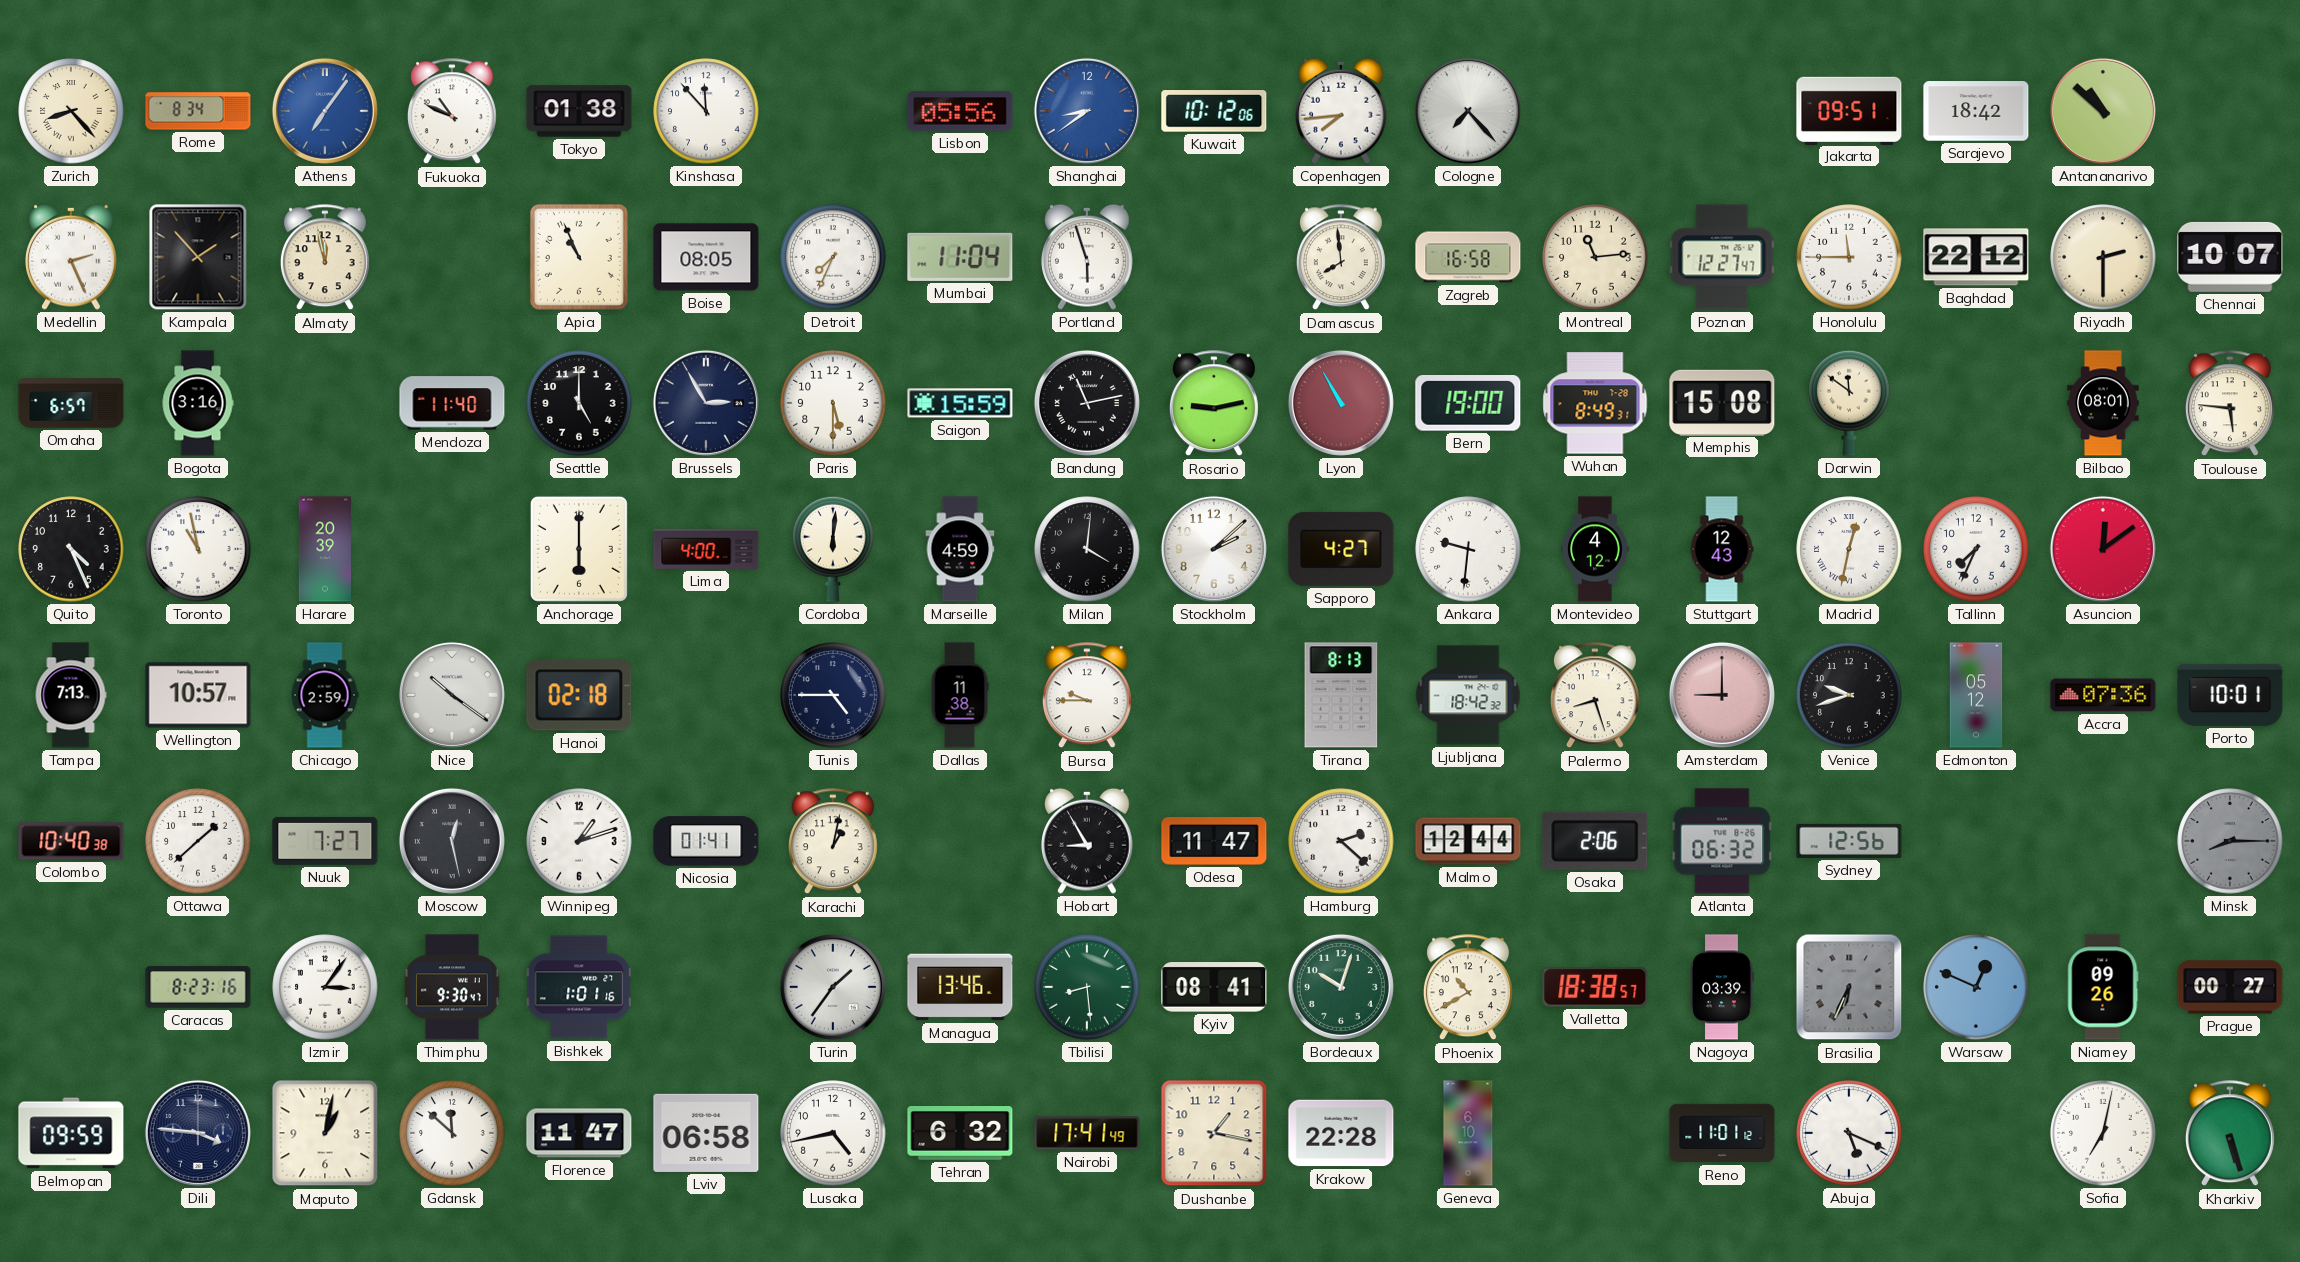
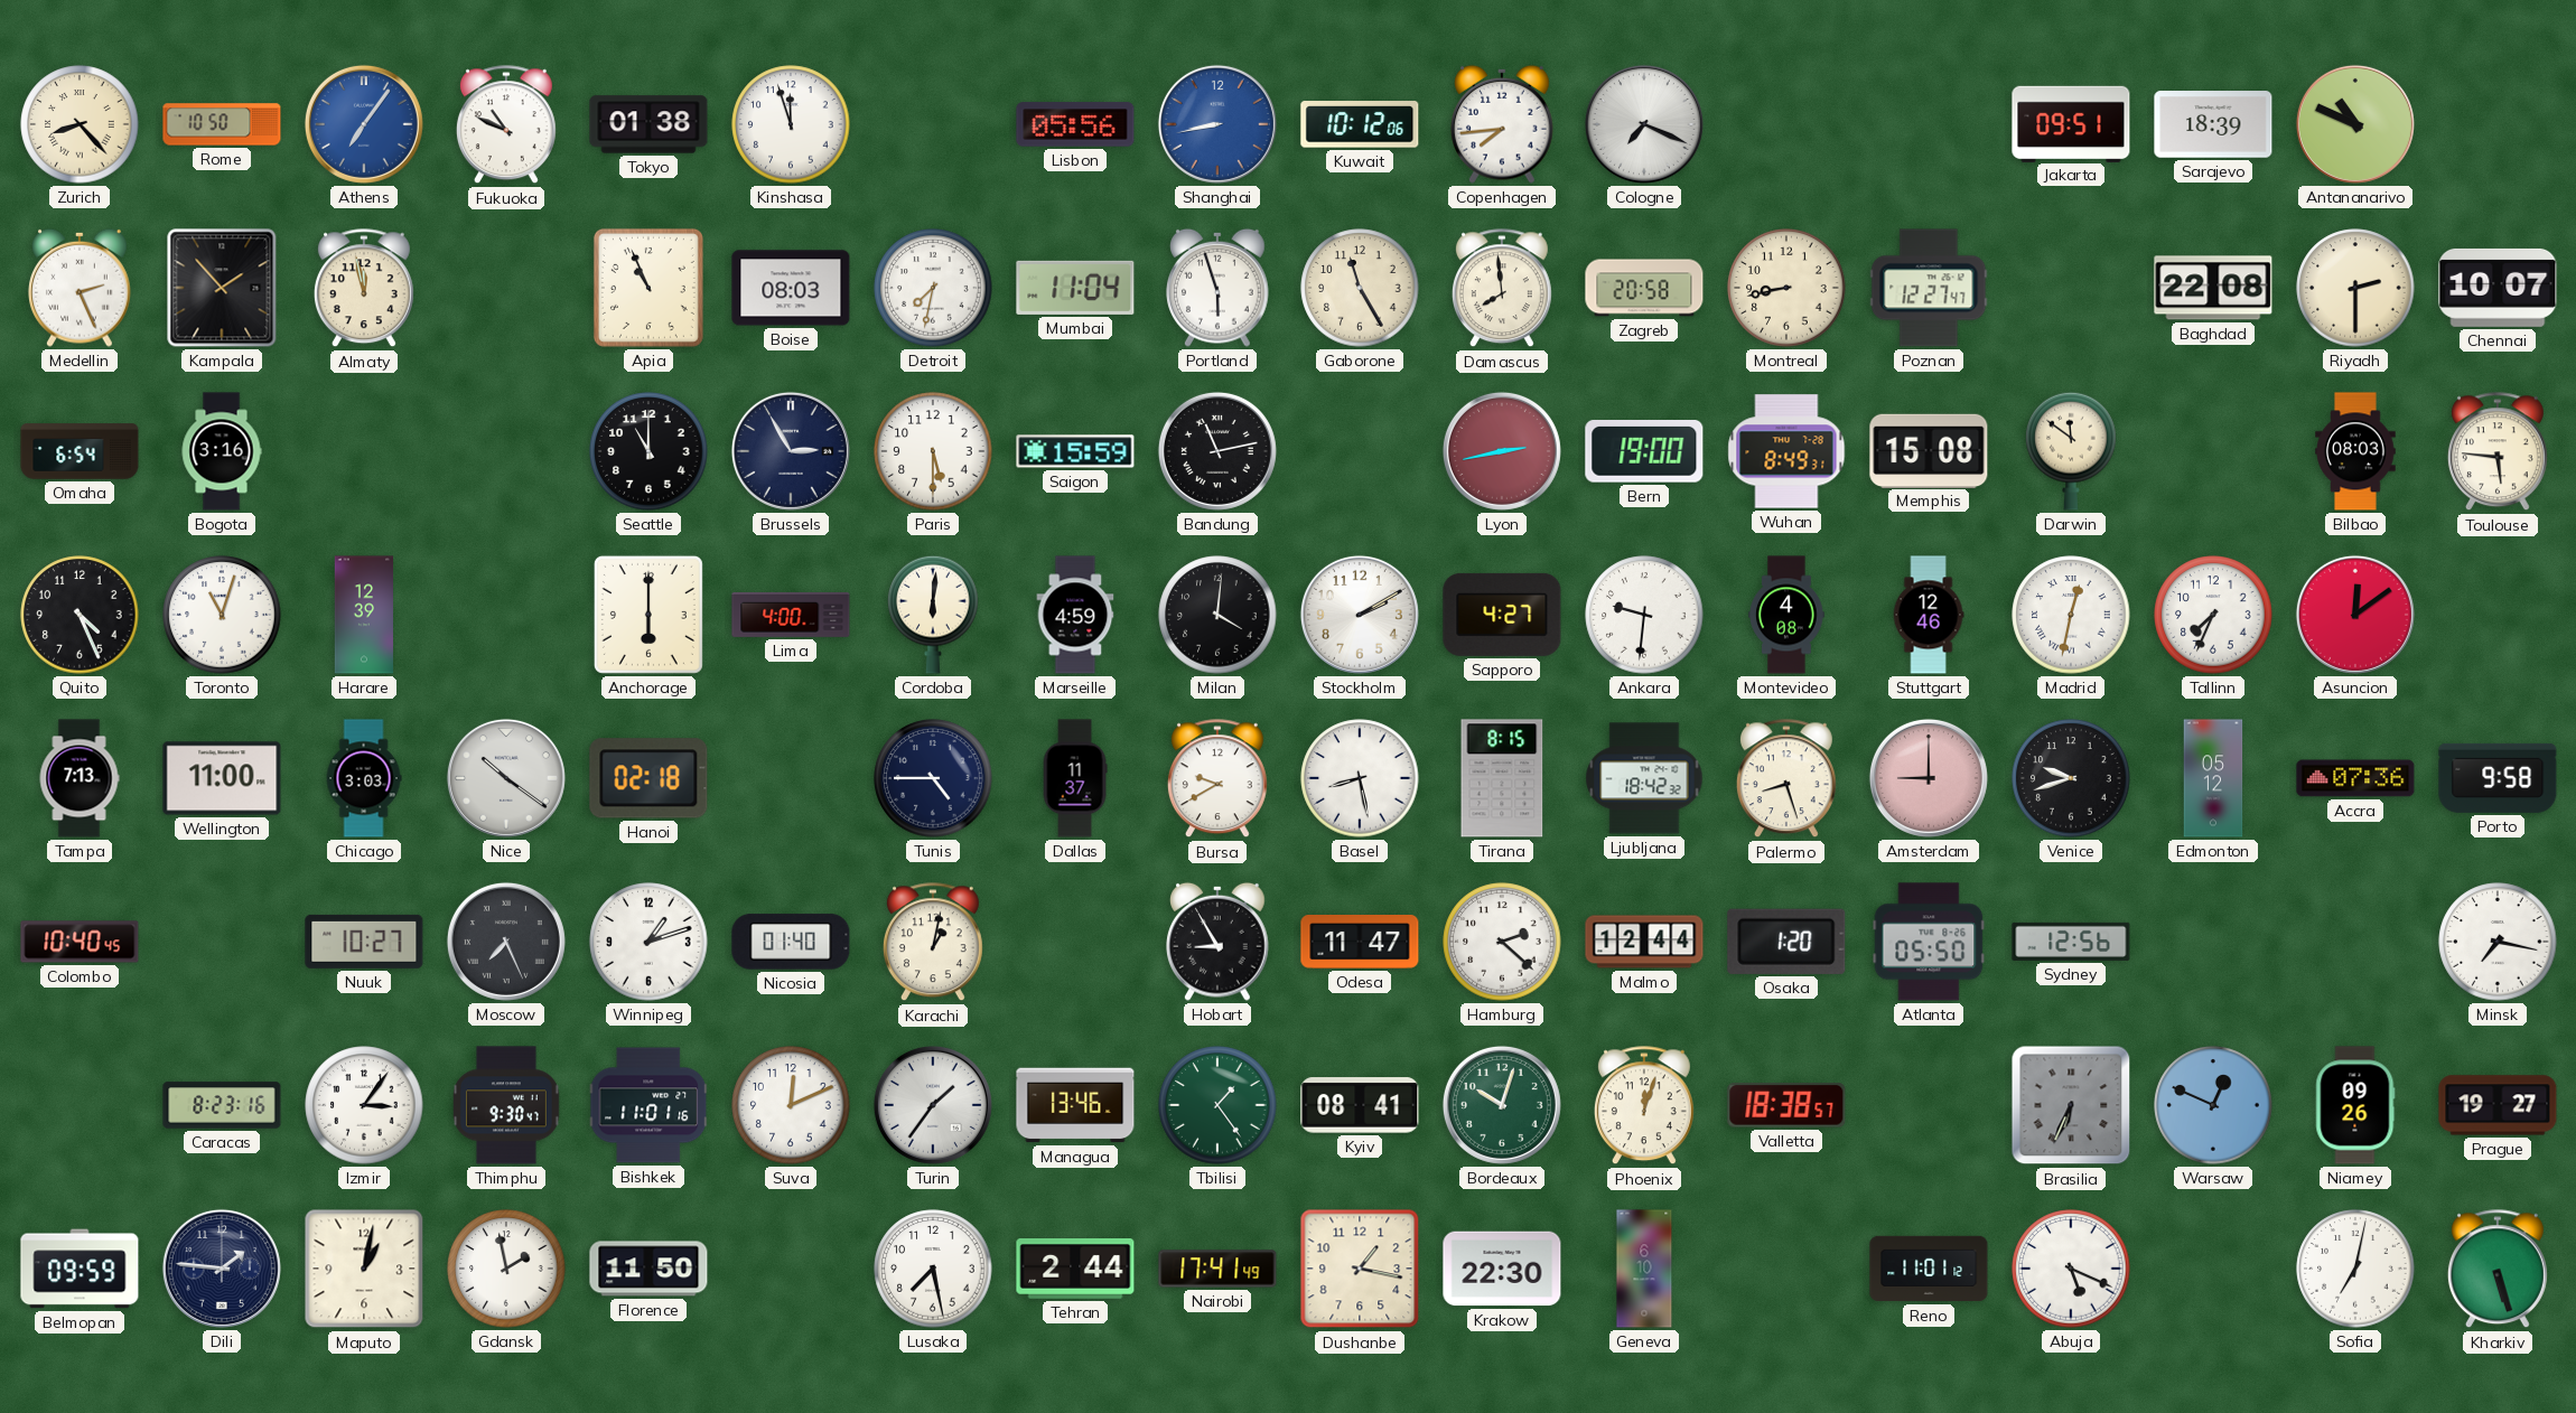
Rome: 8:34 -> 10:50 (222, 124)
Kinshasa: 11:53 -> 11:57 (791, 124)
Shanghai: 8:39 -> 8:43 (1217, 124)
Cologne: 7:23 -> 7:19 (1644, 124)
Sarajevo: 18:42 -> 18:39 (2213, 124)
Antananarivo: 10:52 -> 10:49 (2355, 124)
Boise: 08:05 -> 08:03 (791, 288)
Detroit: 7:34 -> 7:32 (933, 288)
Gaborone: none -> 11:25 (1360, 288)
Zagreb: 16:58 -> 20:58 (1644, 288)
Montreal: 11:14 -> 8:43 (1786, 288)
Honolulu: 11:45 -> none (1849, 257)
Baghdad: 22:12 -> 22:08 (2213, 288)
Omaha: 6:57 -> 6:54 (80, 451)
Mendoza: 11:40 -> none (452, 403)
Seattle: 5:00 -> 11:00 (648, 451)
Rosario: 9:13 -> none (1214, 404)
Lyon: 10:55 -> 2:43 (1502, 451)
Bilbao: 08:01 -> 08:03 (2355, 451)
Toronto: 10:58 -> 11:03 (222, 615)
Harare: 20:39 -> 12:39 (363, 615)
Stockholm: 2:08 -> 2:10 (1360, 615)
Montevideo: 4:12 -> 4:08 (1786, 615)
Stuttgart: 12:43 -> 12:46 (1929, 615)
Wellington: 10:57 -> 11:00 (222, 778)
Chicago: 2:59 -> 3:03 (364, 778)
Dallas: 11:38 -> 11:37 (1075, 778)
Bursa: 9:45 -> 9:40 (1217, 779)
Basel: none -> 8:28 (1360, 778)
Tirana: 8:13 -> 8:15 (1502, 778)
Porto: 10:01 -> 9:58 (2498, 778)
Colombo: 10:40:38 -> 10:40:45 (80, 942)
Ottawa: 1:38 -> none (198, 841)
Nuuk: 7:27 -> 10:27 (364, 942)
Moscow: 12:28 -> 7:26 (506, 942)
Nicosia: 01:41 -> 01:40 (791, 942)
Osaka: 2:06 -> 1:20 (1786, 942)
Atlanta: 06:32 -> 05:50 (1929, 942)
Minsk: 8:15 -> 7:17 (2498, 942)
Minsk dial: grey -> white (2498, 942)
Bishkek: 1:01 -> 11:01 (648, 1105)
Suva: none -> 12:11 (791, 1105)
Tbilisi: 8:29 -> 1:24 (1217, 1105)
Phoenix: 10:40 -> 12:03 (1644, 1106)
Nagoya: 03:39 -> none (1722, 987)
Prague: 00:27 -> 19:27 (2498, 1105)
Dili: 3:46 -> 1:46 (222, 1269)
Gdansk: 11:52 -> 1:58 (506, 1269)
Florence: 11:47 -> 11:50 (648, 1269)
Lviv: 06:58 -> none (706, 1133)
Lusaka: 4:43 -> 7:28 (933, 1269)
Tehran: 6:32 -> 2:44 (1075, 1270)
Krakow: 22:28 -> 22:30 (1502, 1269)
